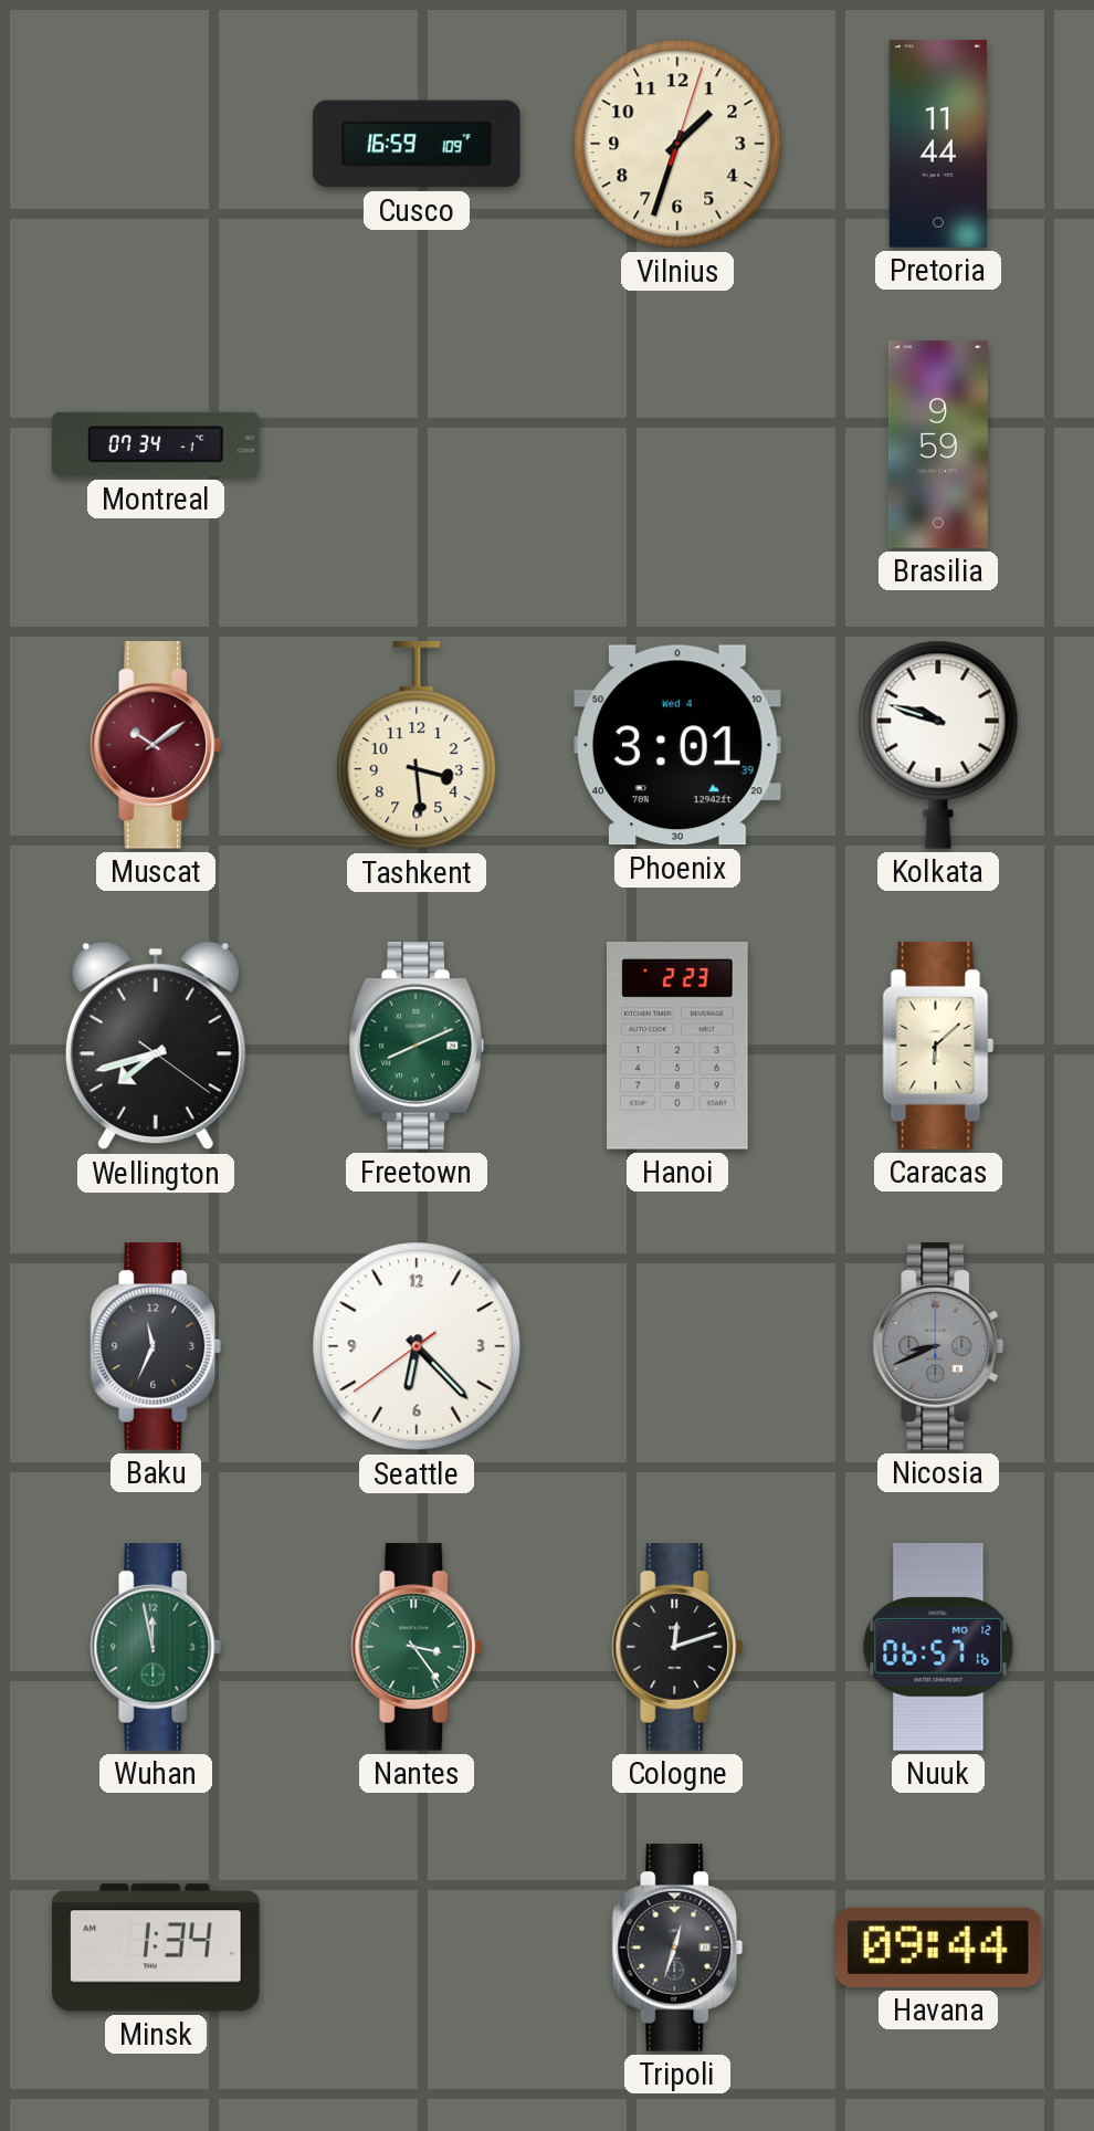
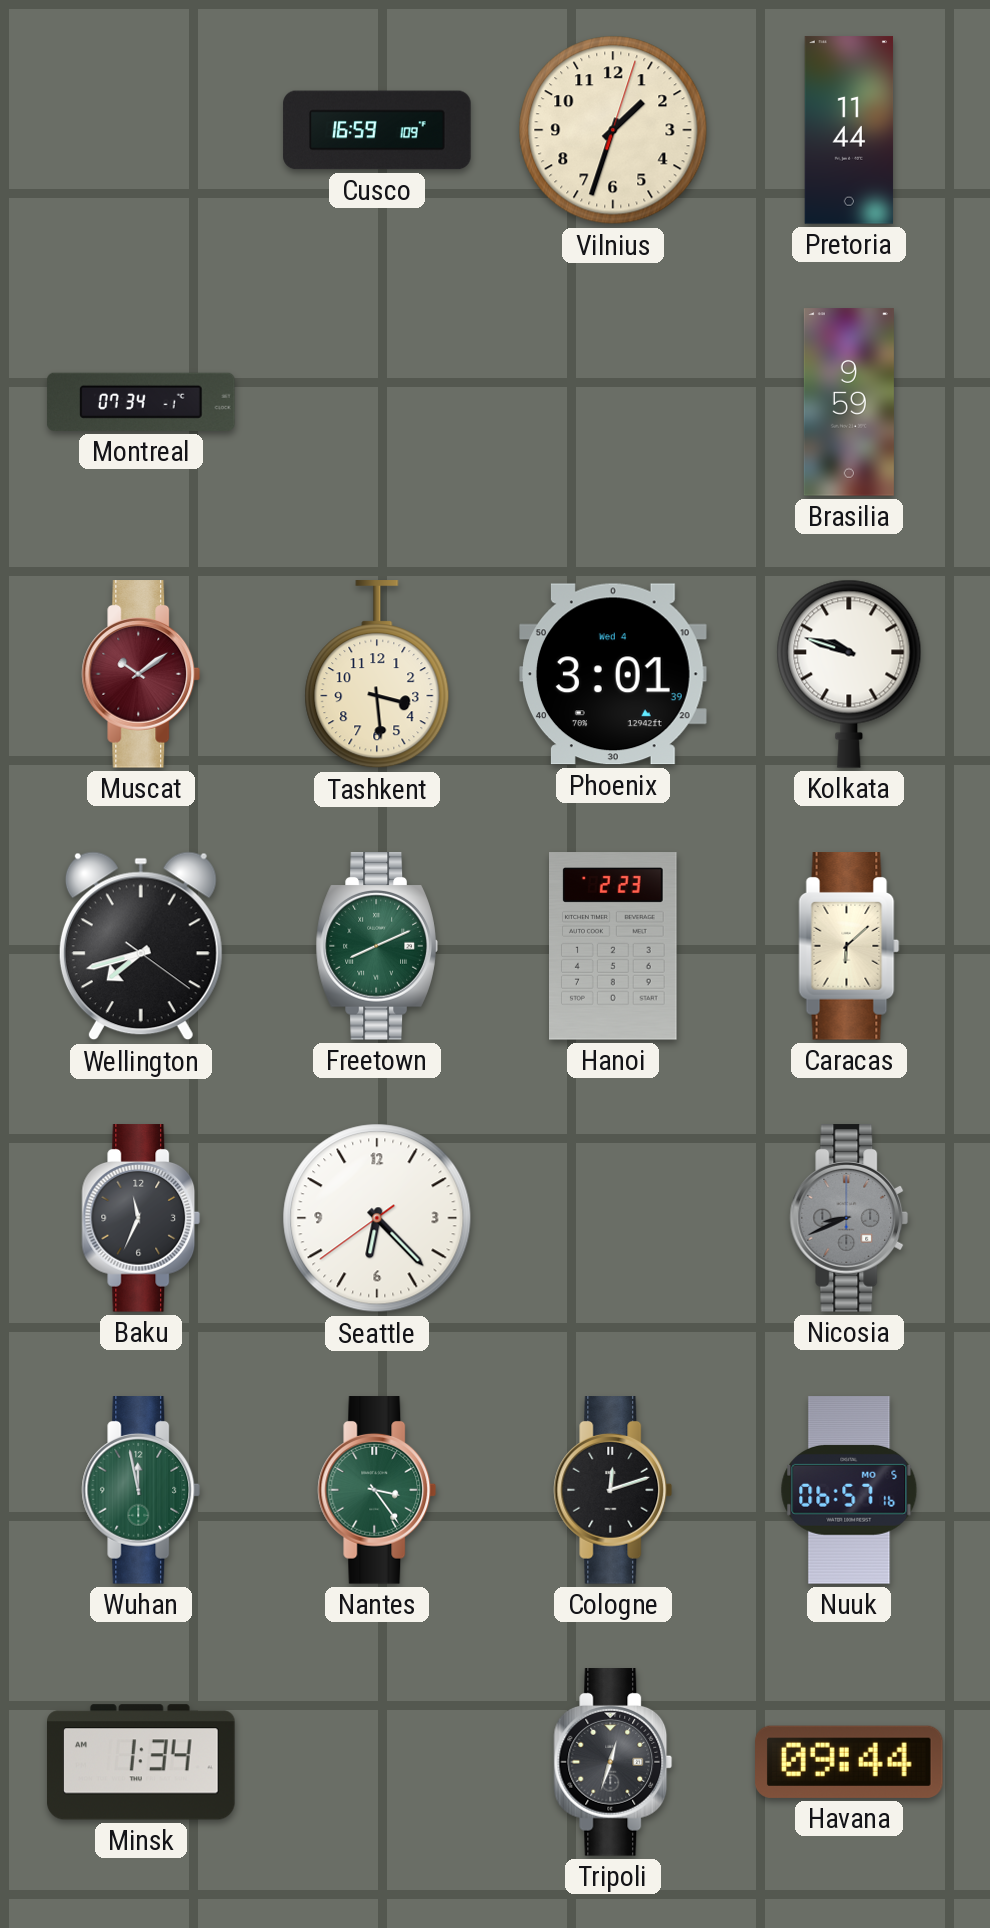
Nuuk date: MO 12 -> MO 5 (849, 1490)
